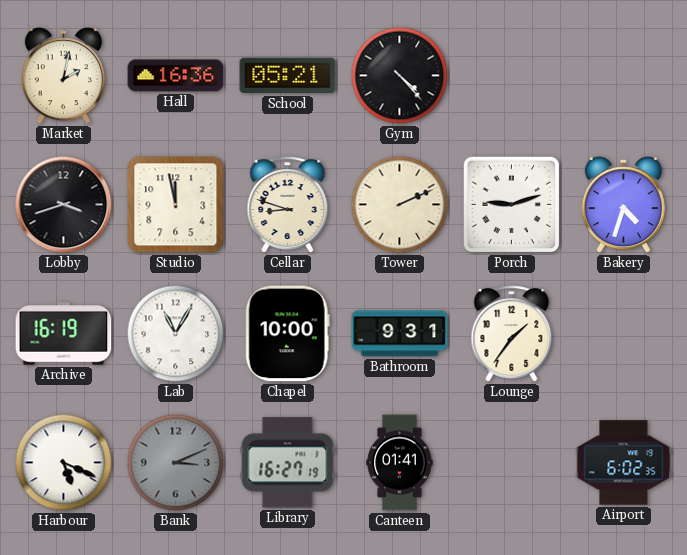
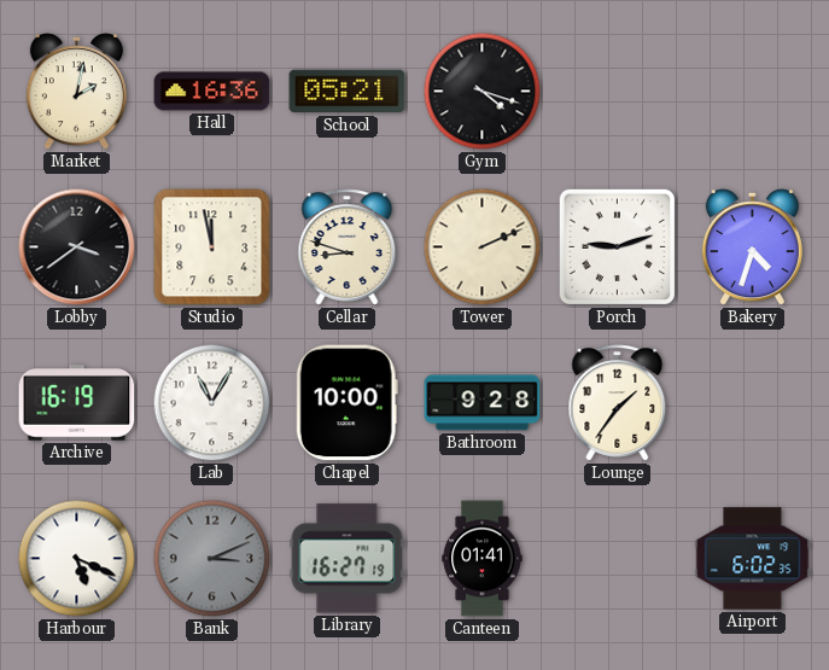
Gym: 4:23 -> 4:18 (483, 92)
Lobby: 3:42 -> 3:39 (77, 247)
Bathroom: 9:31 -> 9:28 (483, 403)
